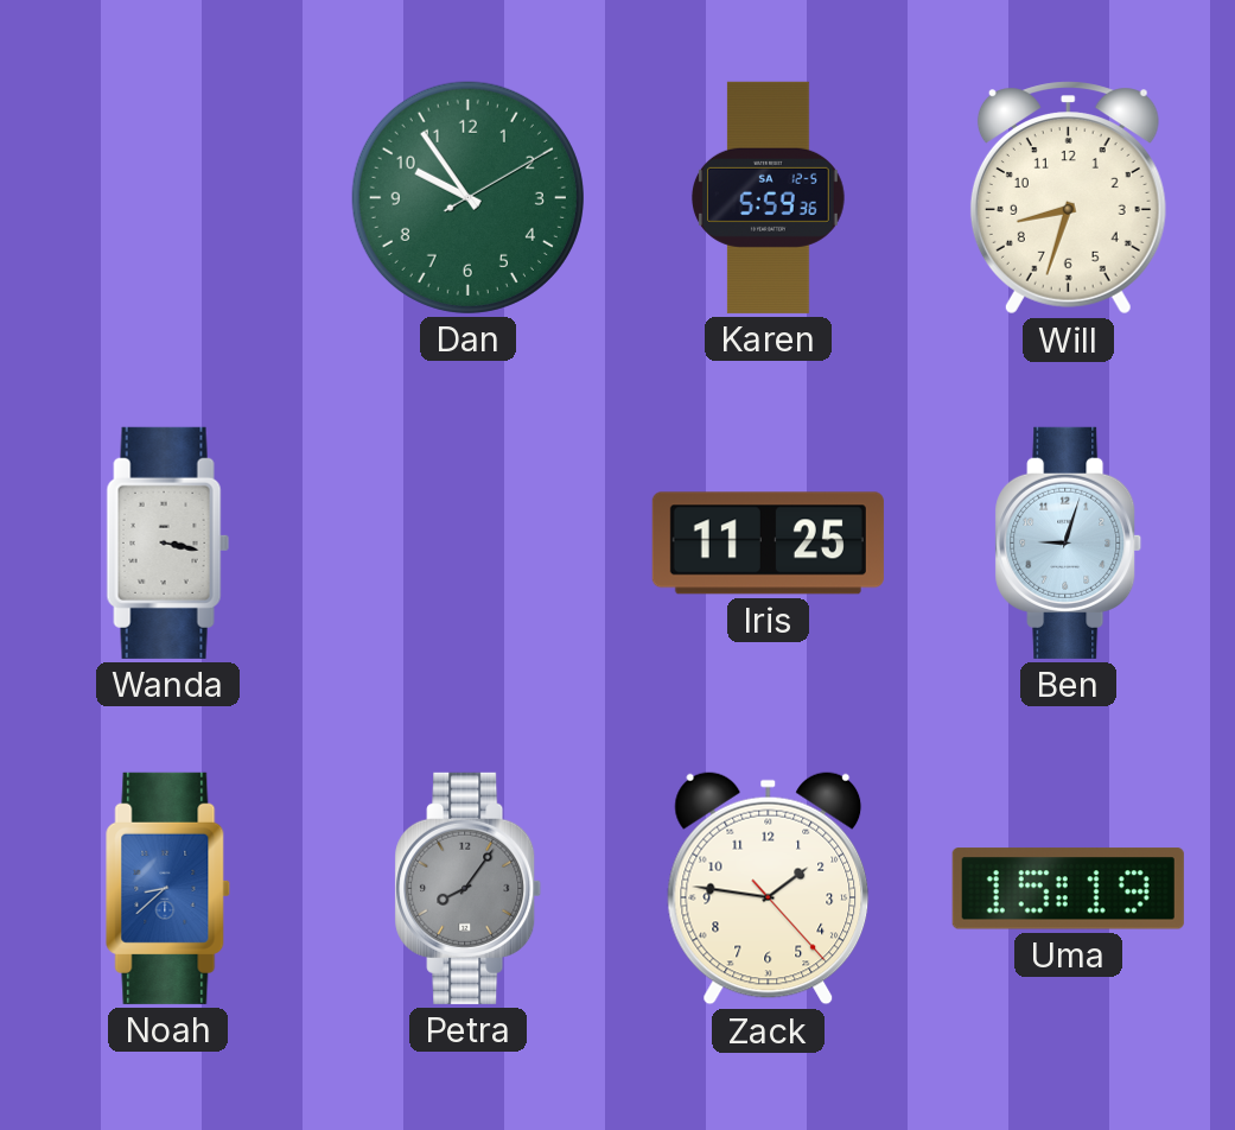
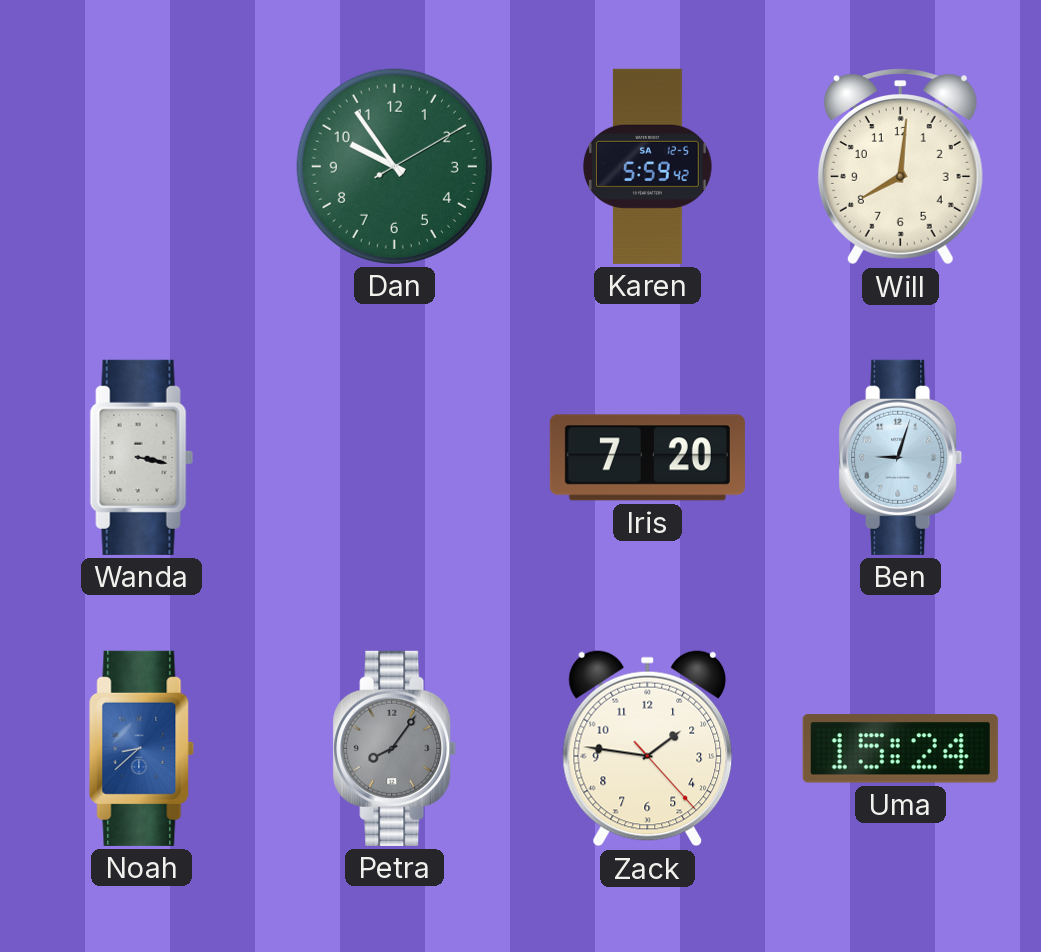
Karen: 5:59:36 -> 5:59:42 (648, 166)
Will: 8:33 -> 8:01 (900, 167)
Iris: 11:25 -> 7:20 (647, 458)
Uma: 15:19 -> 15:24 (900, 749)
